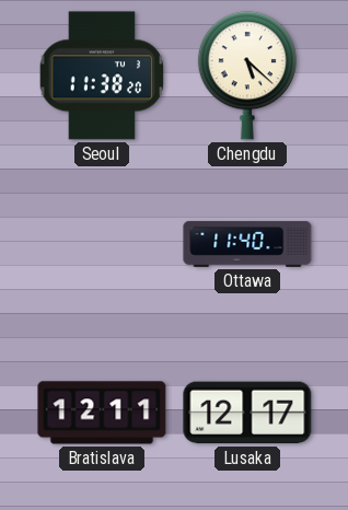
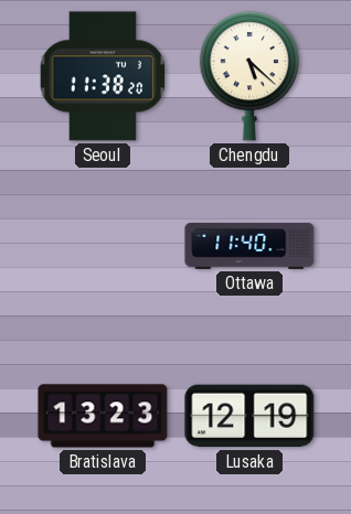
Bratislava: 12:11 -> 13:23 (103, 416)
Lusaka: 12:17 -> 12:19 (249, 416)
